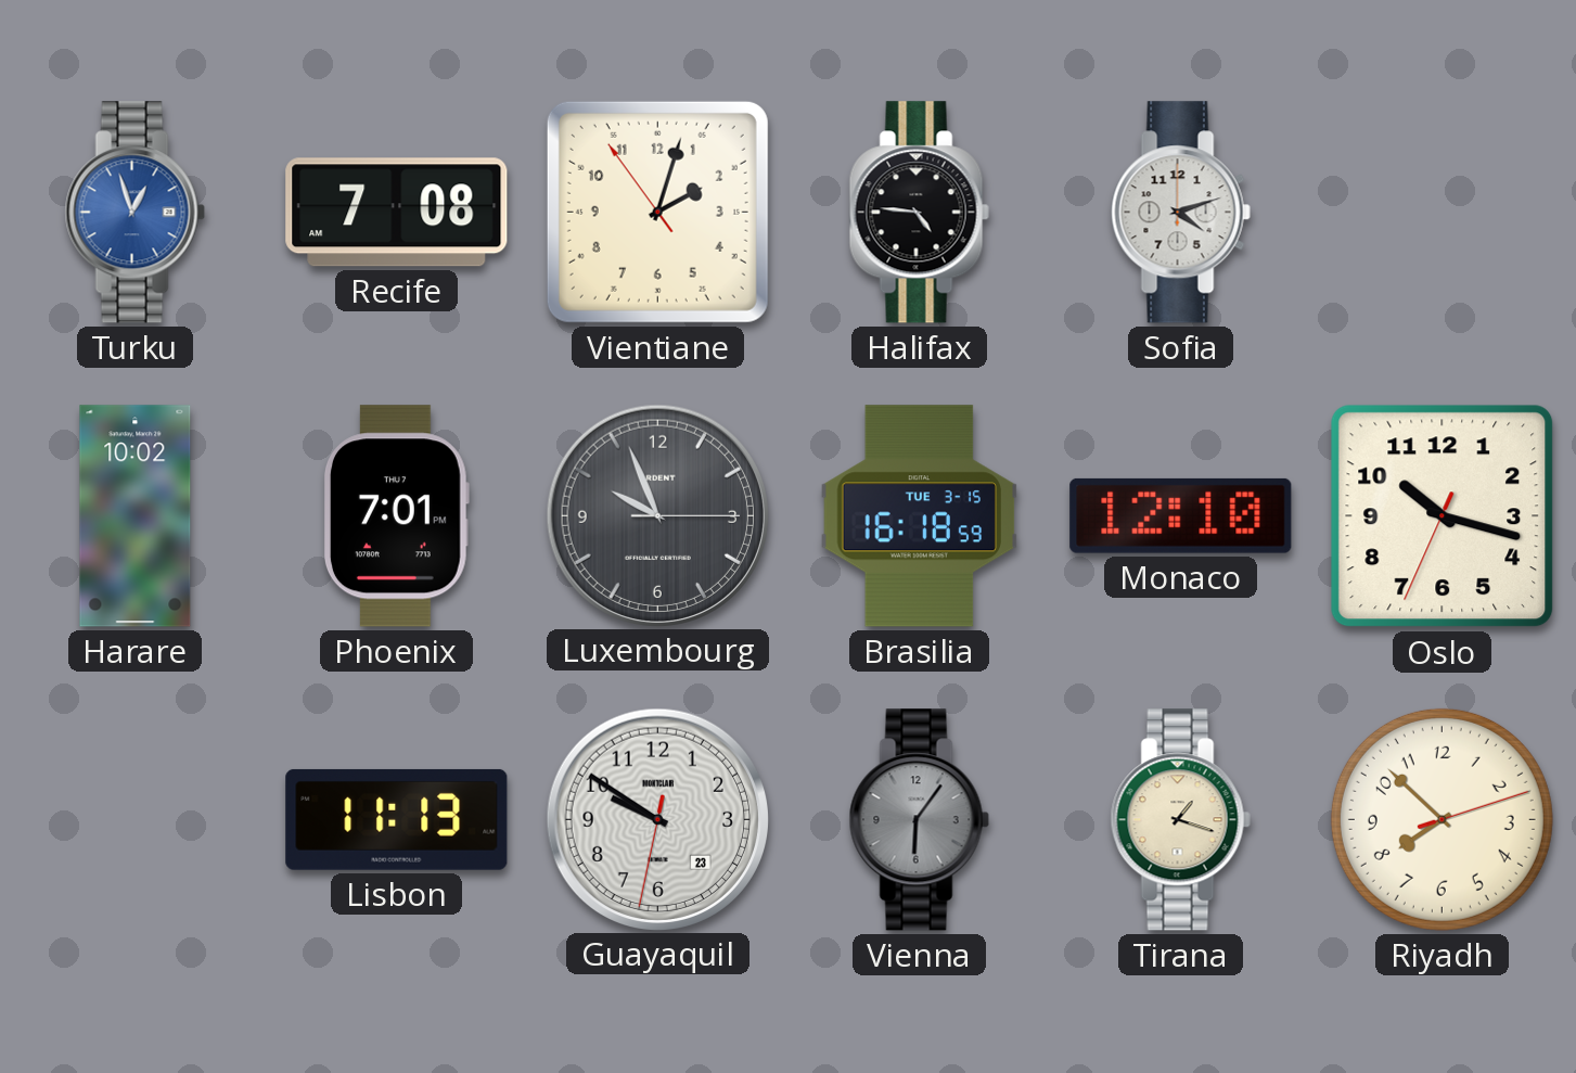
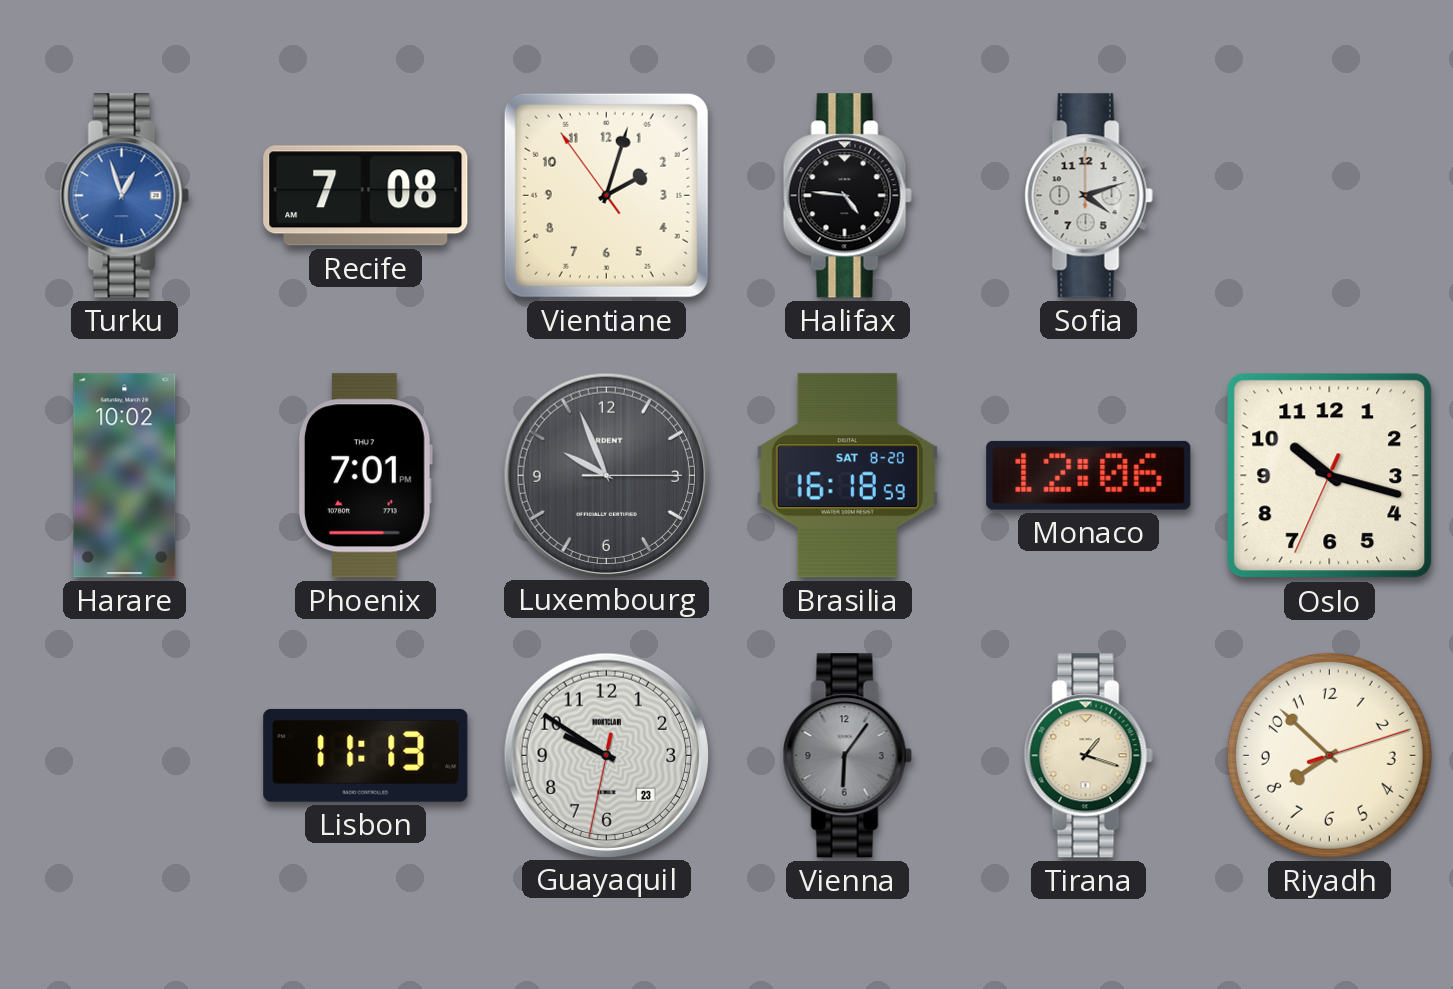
Brasilia date: TUE 3-15 -> SAT 8-20 (848, 476)
Monaco: 12:10 -> 12:06 (1089, 475)
